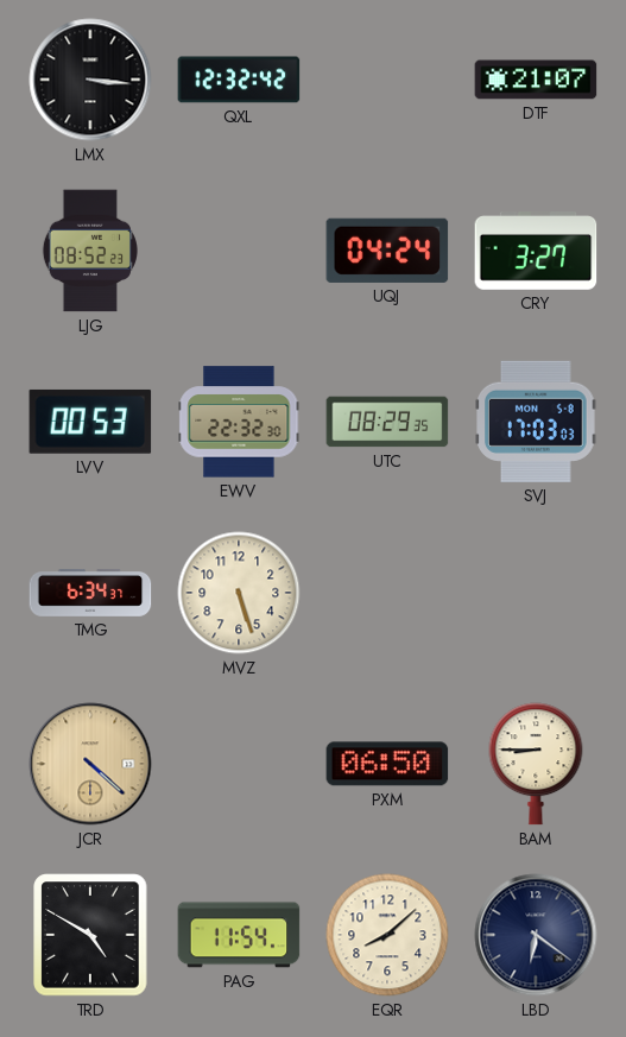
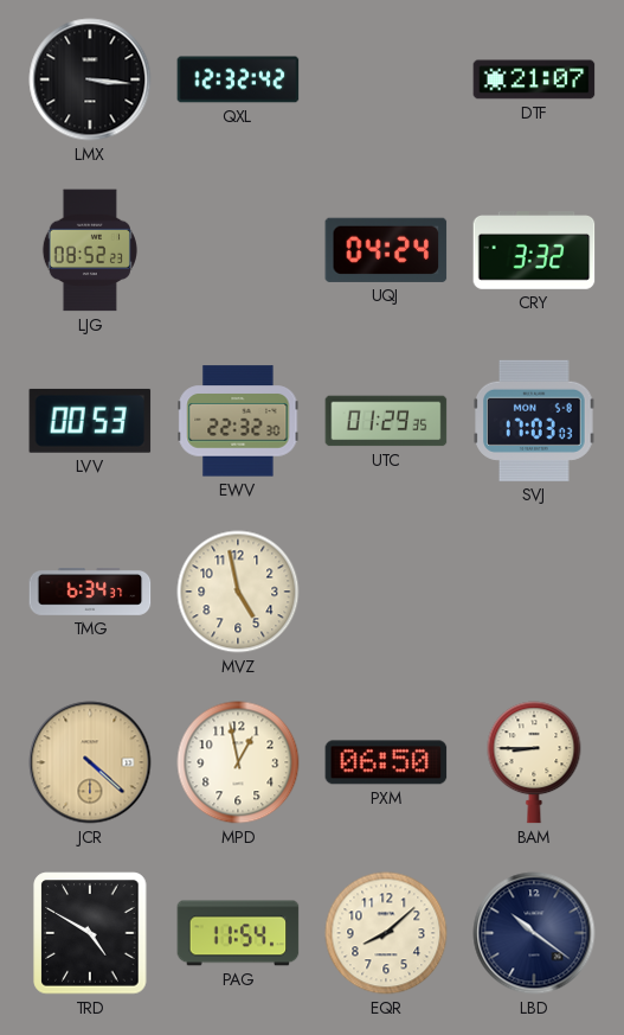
CRY: 3:27 -> 3:32 (534, 251)
UTC: 08:29 -> 01:29 (386, 421)
MVZ: 5:27 -> 4:58 (238, 592)
MPD: none -> 12:58 (238, 762)
LBD: 6:21 -> 10:21 (534, 933)
